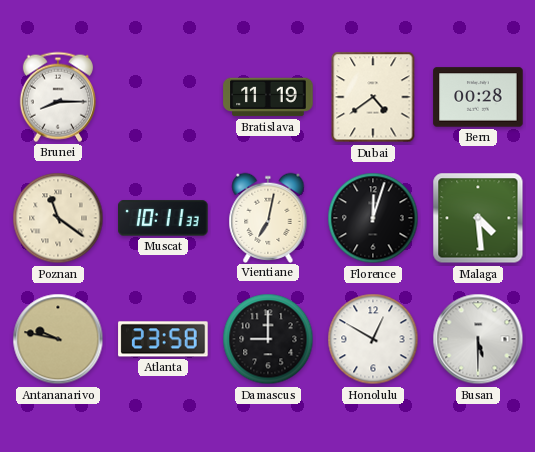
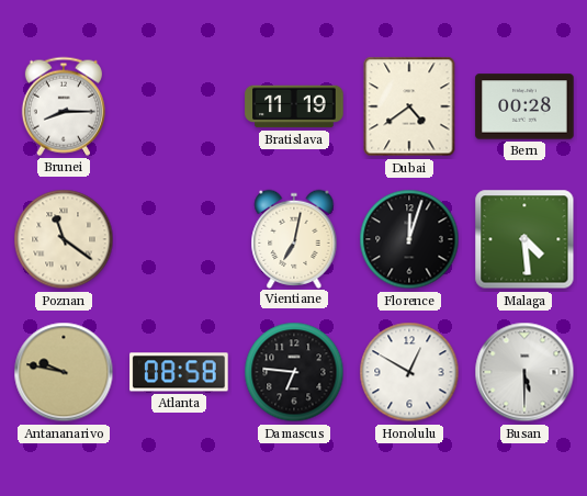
Muscat: 10:11 -> none (163, 218)
Atlanta: 23:58 -> 08:58 (179, 372)
Damascus: 9:00 -> 6:46 (294, 372)
